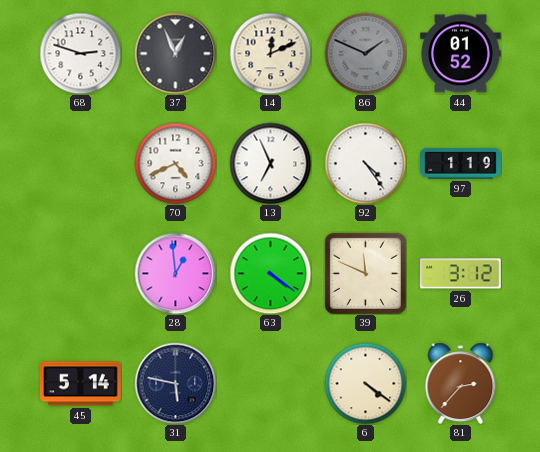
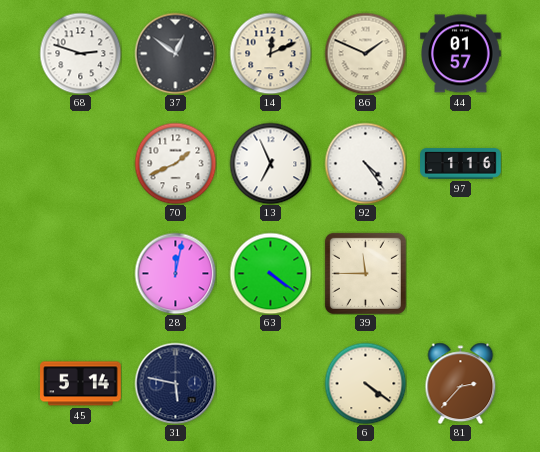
37: 12:56 -> 12:51 (175, 53)
86 dial: grey -> cream (365, 53)
44: 01:52 -> 01:57 (461, 54)
70: 4:41 -> 1:41 (175, 163)
97: 1:19 -> 1:16 (461, 164)
28: 12:59 -> 12:02 (175, 273)
39: 11:49 -> 11:45 (365, 273)
26: 3:12 -> none (461, 274)
